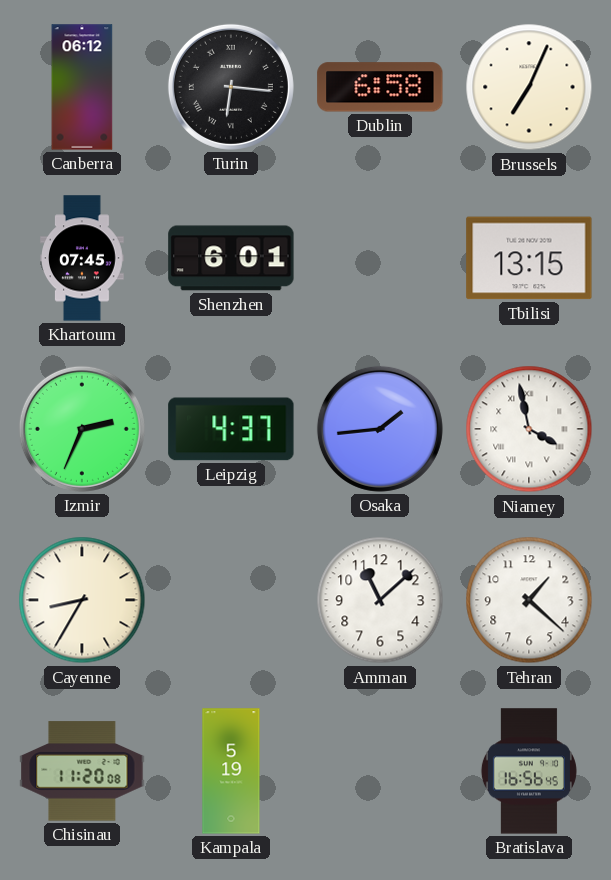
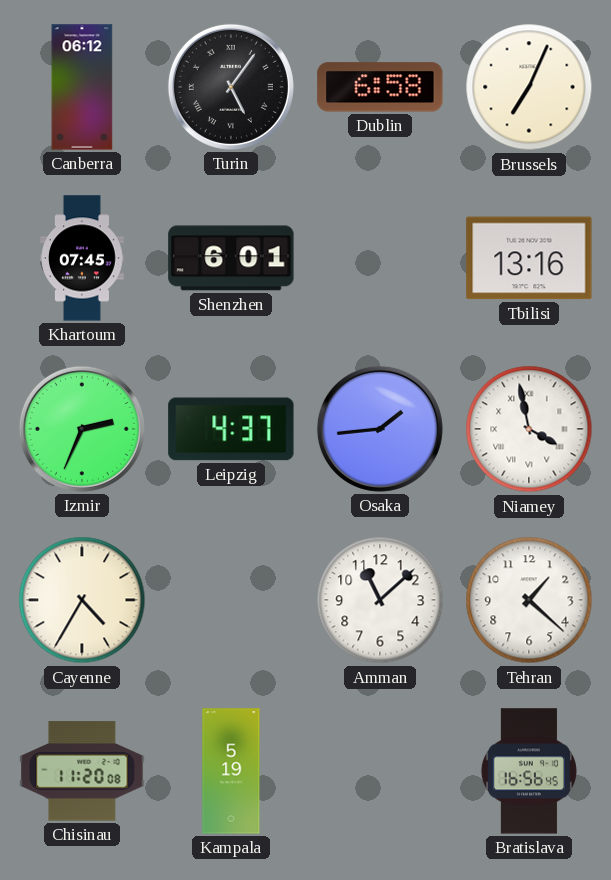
Turin: 6:16 -> 5:06 (231, 87)
Tbilisi: 13:15 -> 13:16 (529, 258)
Cayenne: 8:35 -> 4:35 (82, 600)
